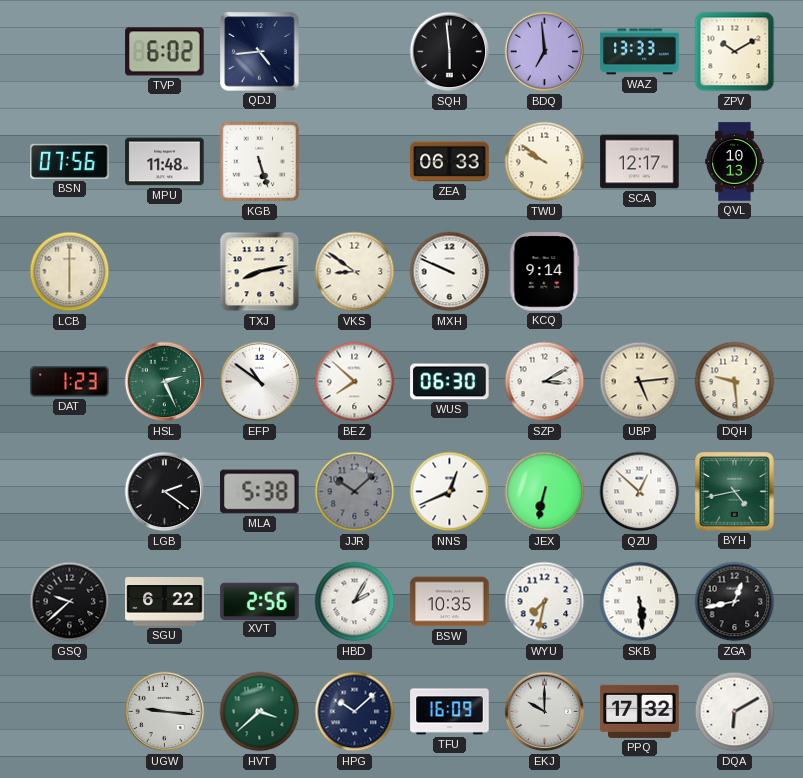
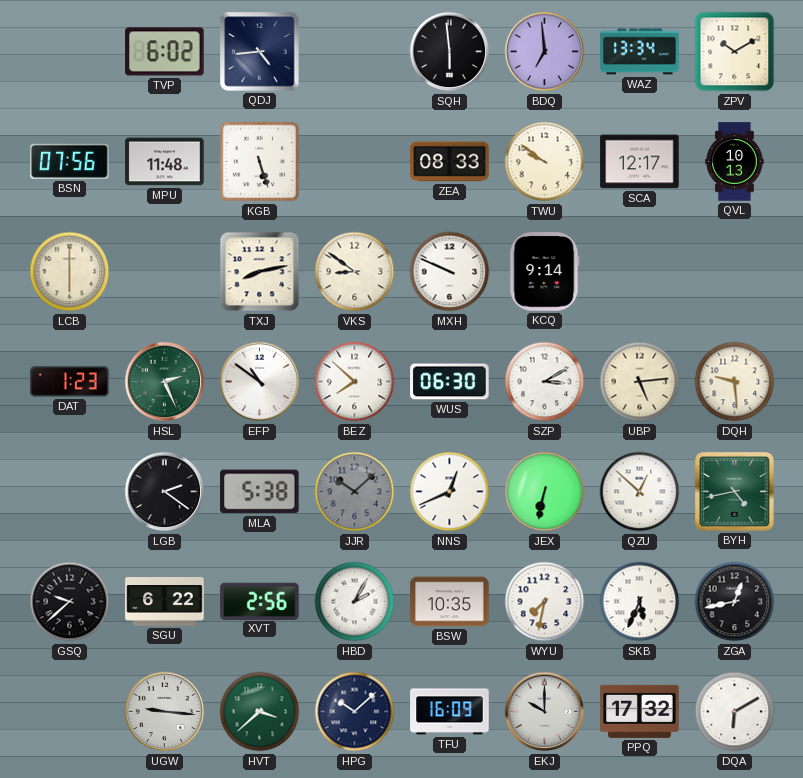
WAZ: 13:33 -> 13:34 (640, 52)
ZEA: 06:33 -> 08:33 (450, 162)
SKB: 5:29 -> 5:34 (640, 602)
